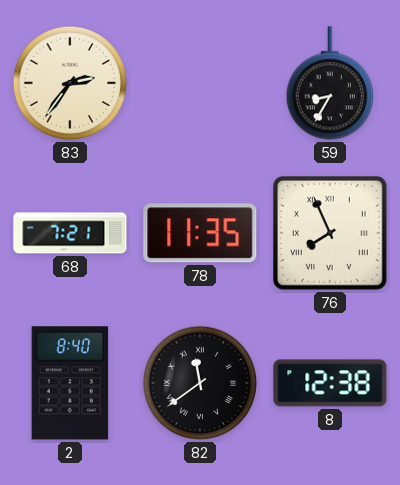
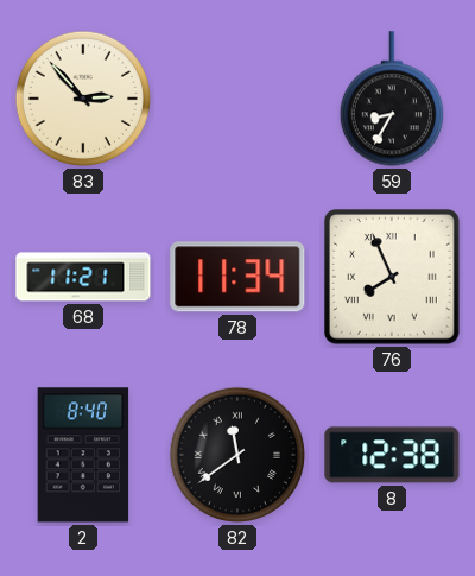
83: 2:36 -> 2:53 (83, 99)
68: 7:21 -> 11:21 (83, 277)
78: 11:35 -> 11:34 (237, 277)
